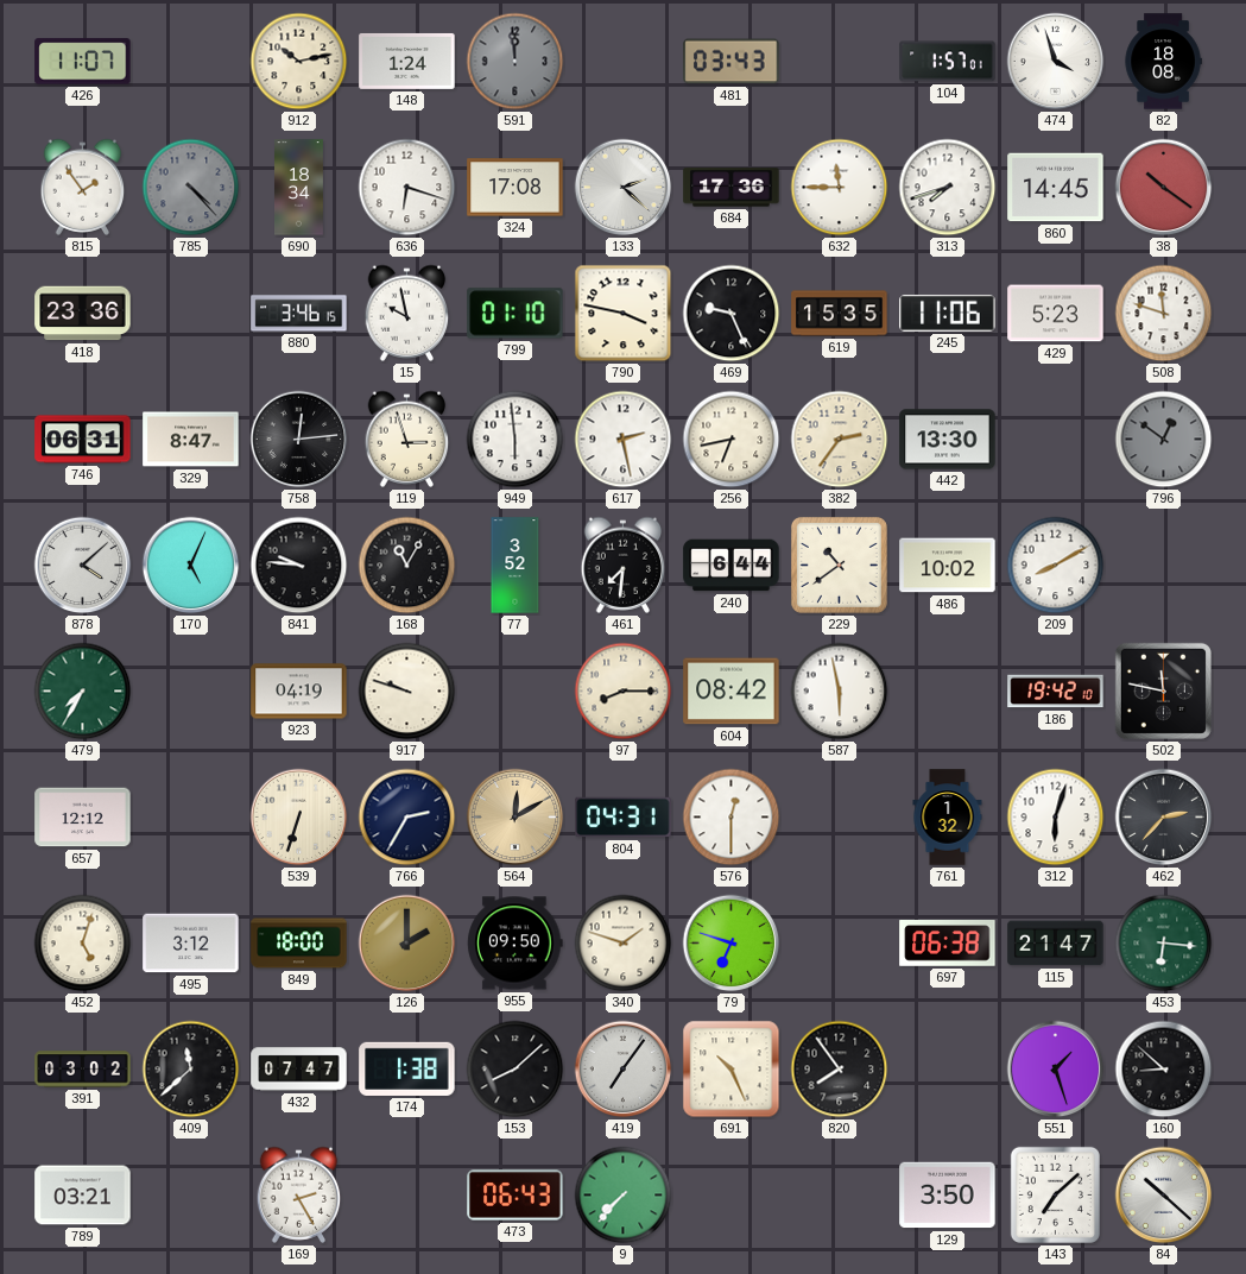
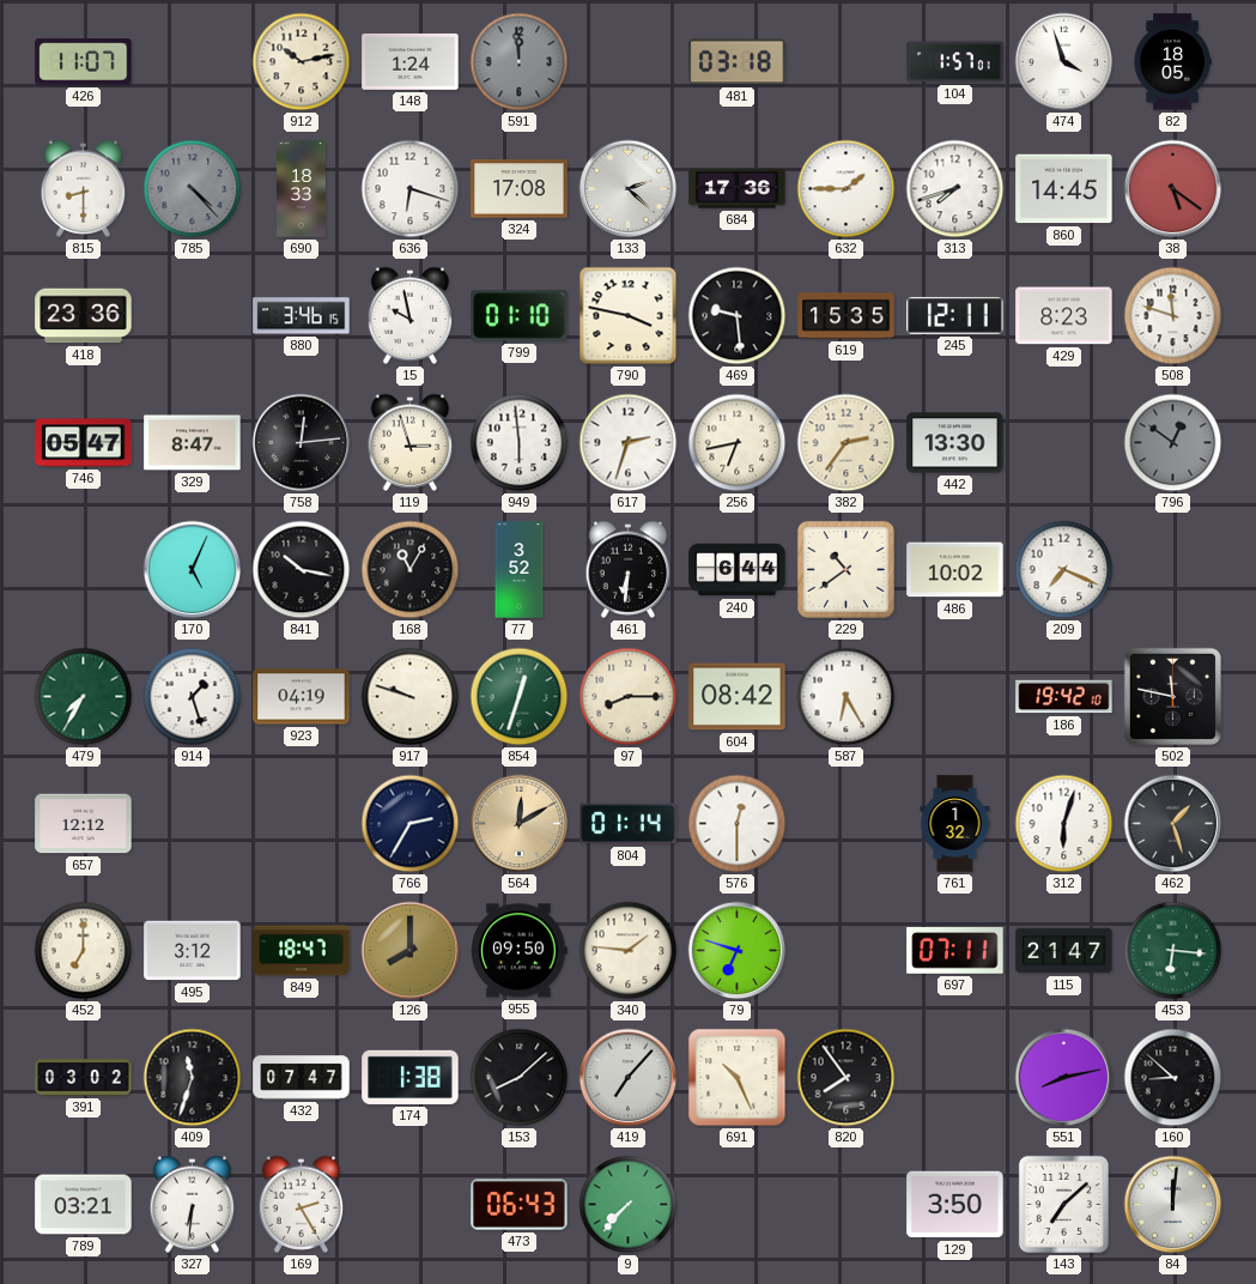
481: 03:43 -> 03:18 (738, 62)
82: 18:08 -> 18:05 (1172, 62)
815: 1:54 -> 8:30 (84, 188)
690: 18:34 -> 18:33 (302, 189)
632: 11:45 -> 1:45 (847, 189)
38: 10:21 -> 5:21 (1173, 189)
469: 9:26 -> 9:29 (738, 316)
245: 11:06 -> 12:11 (955, 315)
429: 5:23 -> 8:23 (1064, 316)
746: 06:31 -> 05:47 (84, 443)
617: 2:28 -> 2:33 (629, 443)
878: 4:08 -> none (83, 566)
841: 9:46 -> 10:17 (302, 570)
461: 7:31 -> 6:31 (629, 569)
209: 8:10 -> 7:19 (1064, 570)
914: none -> 1:27 (193, 697)
854: none -> 12:33 (520, 697)
587: 5:58 -> 6:25 (847, 697)
539: 6:33 -> none (299, 818)
804: 04:31 -> 01:14 (629, 824)
462: 2:37 -> 1:27 (1173, 824)
452: 5:03 -> 7:00 (84, 951)
849: 18:00 -> 18:47 (302, 951)
126: 2:00 -> 8:00 (411, 951)
340: 1:48 -> 1:46 (629, 951)
697: 06:38 -> 07:11 (955, 951)
409: 11:38 -> 11:33 (193, 1078)
419: 7:06 -> 7:07 (629, 1078)
551: 1:27 -> 8:13 (1064, 1078)
327: none -> 6:31 (193, 1204)
84: 10:22 -> 12:01 (1173, 1205)
